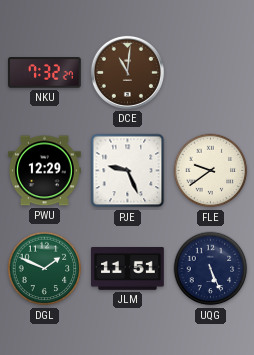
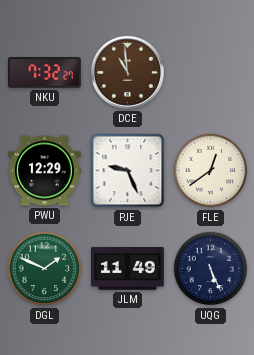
DCE: 11:01 -> 10:59 (127, 72)
FLE: 9:39 -> 12:39 (211, 171)
JLM: 11:51 -> 11:49 (128, 269)
